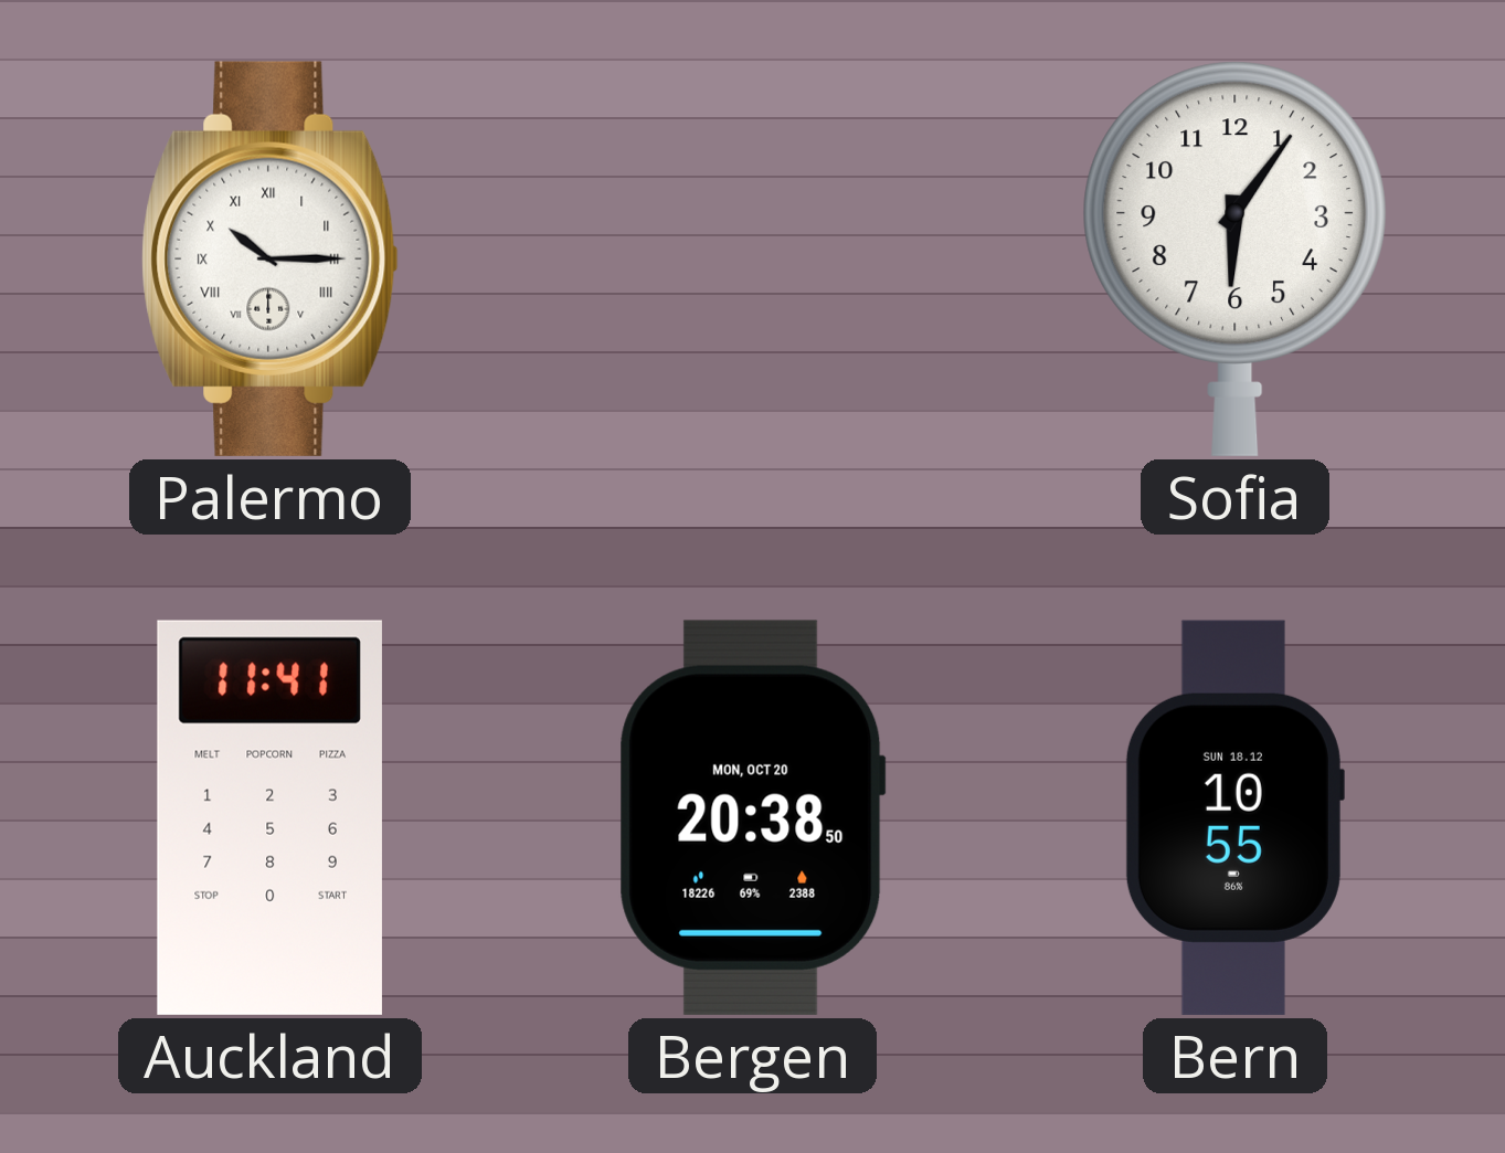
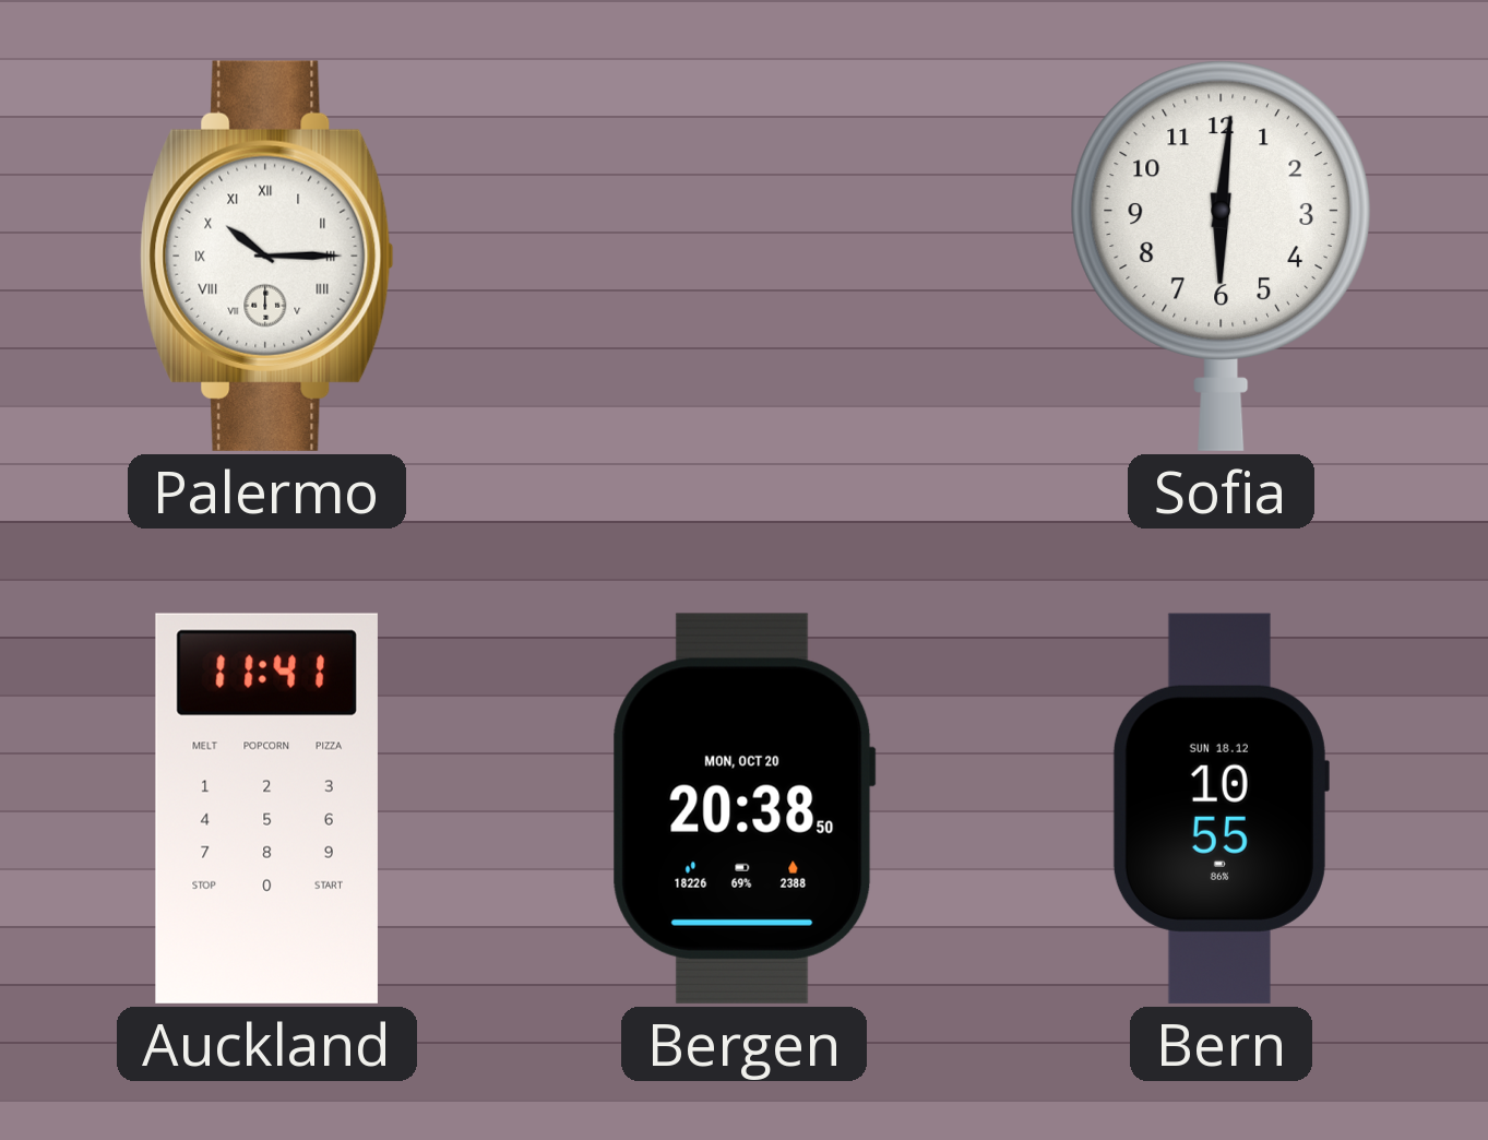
Sofia: 6:06 -> 6:01 (1221, 256)
